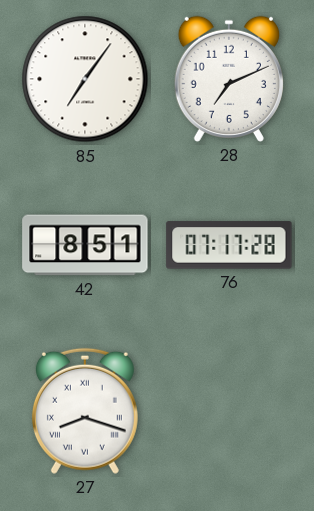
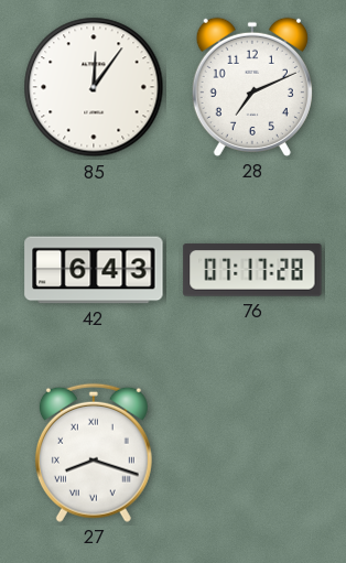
85: 7:06 -> 12:06 (94, 87)
42: 8:51 -> 6:43 (94, 270)
